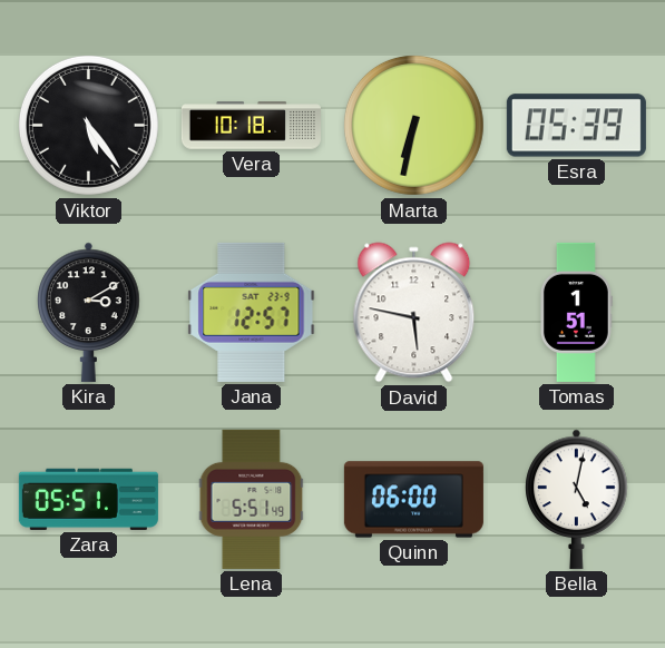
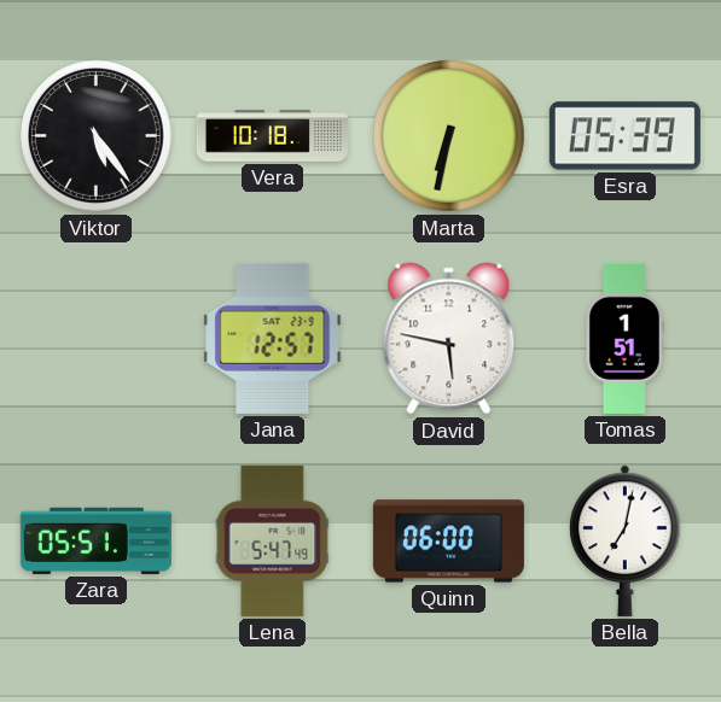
Kira: 3:10 -> none (89, 312)
Lena: 5:51 -> 5:47 (273, 540)
Bella: 5:02 -> 7:02 (626, 540)
